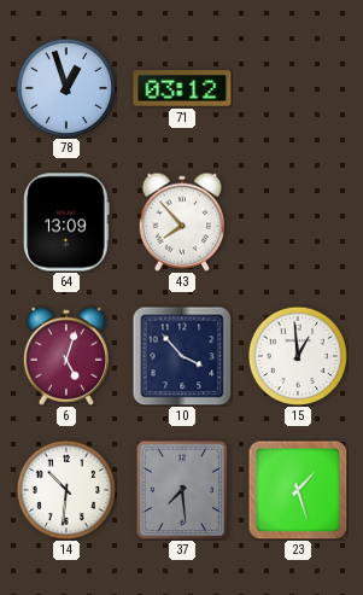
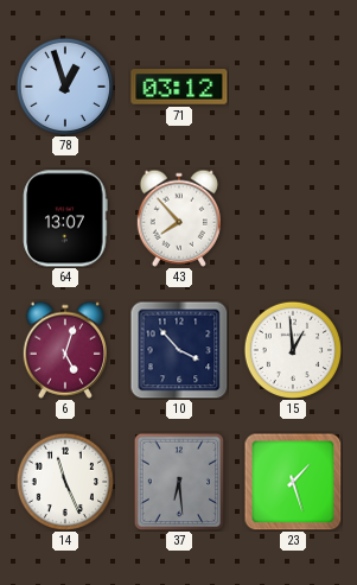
64: 13:09 -> 13:07 (65, 218)
14: 10:31 -> 11:26 (64, 481)
37: 7:29 -> 6:29 (179, 482)
